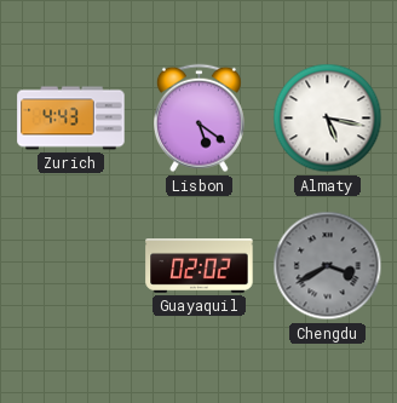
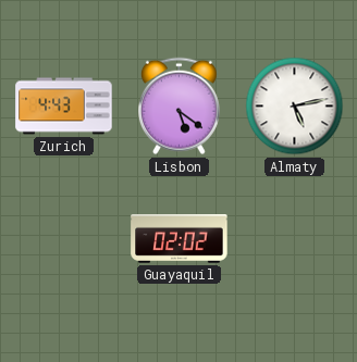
Almaty: 5:17 -> 5:13 (295, 107)
Chengdu: 3:40 -> none (328, 266)
